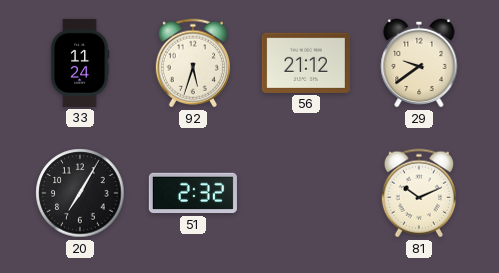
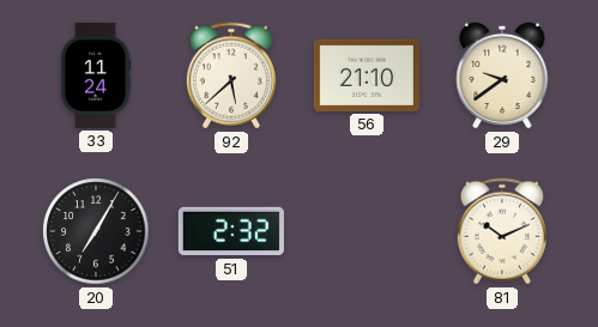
92: 5:33 -> 5:38 (231, 75)
56: 21:12 -> 21:10 (367, 75)
